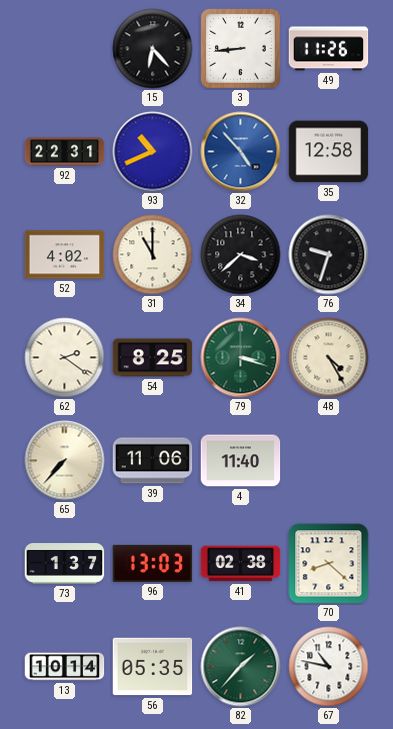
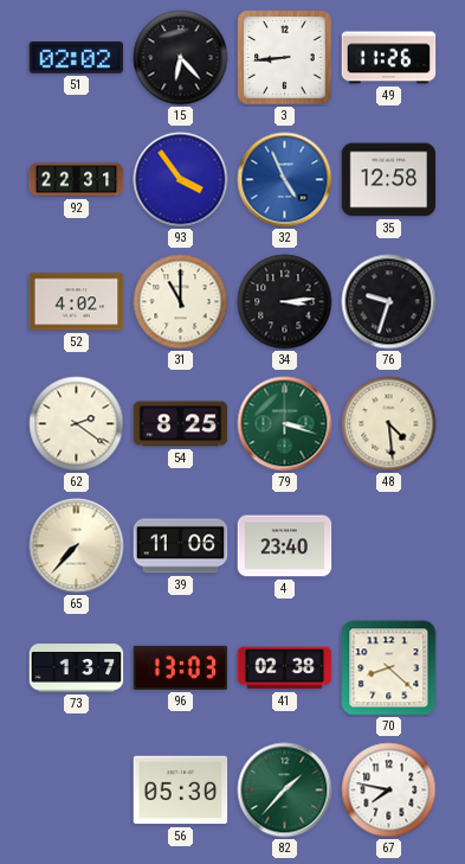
51: none -> 02:02 (77, 57)
93: 10:41 -> 3:54 (181, 180)
32: 4:53 -> 4:56 (285, 180)
34: 3:38 -> 3:14 (285, 302)
48: 4:25 -> 4:29 (389, 424)
4: 11:40 -> 23:40 (285, 546)
13: 10:14 -> none (65, 667)
56: 05:35 -> 05:30 (181, 791)
67: 10:47 -> 7:47 (389, 791)
